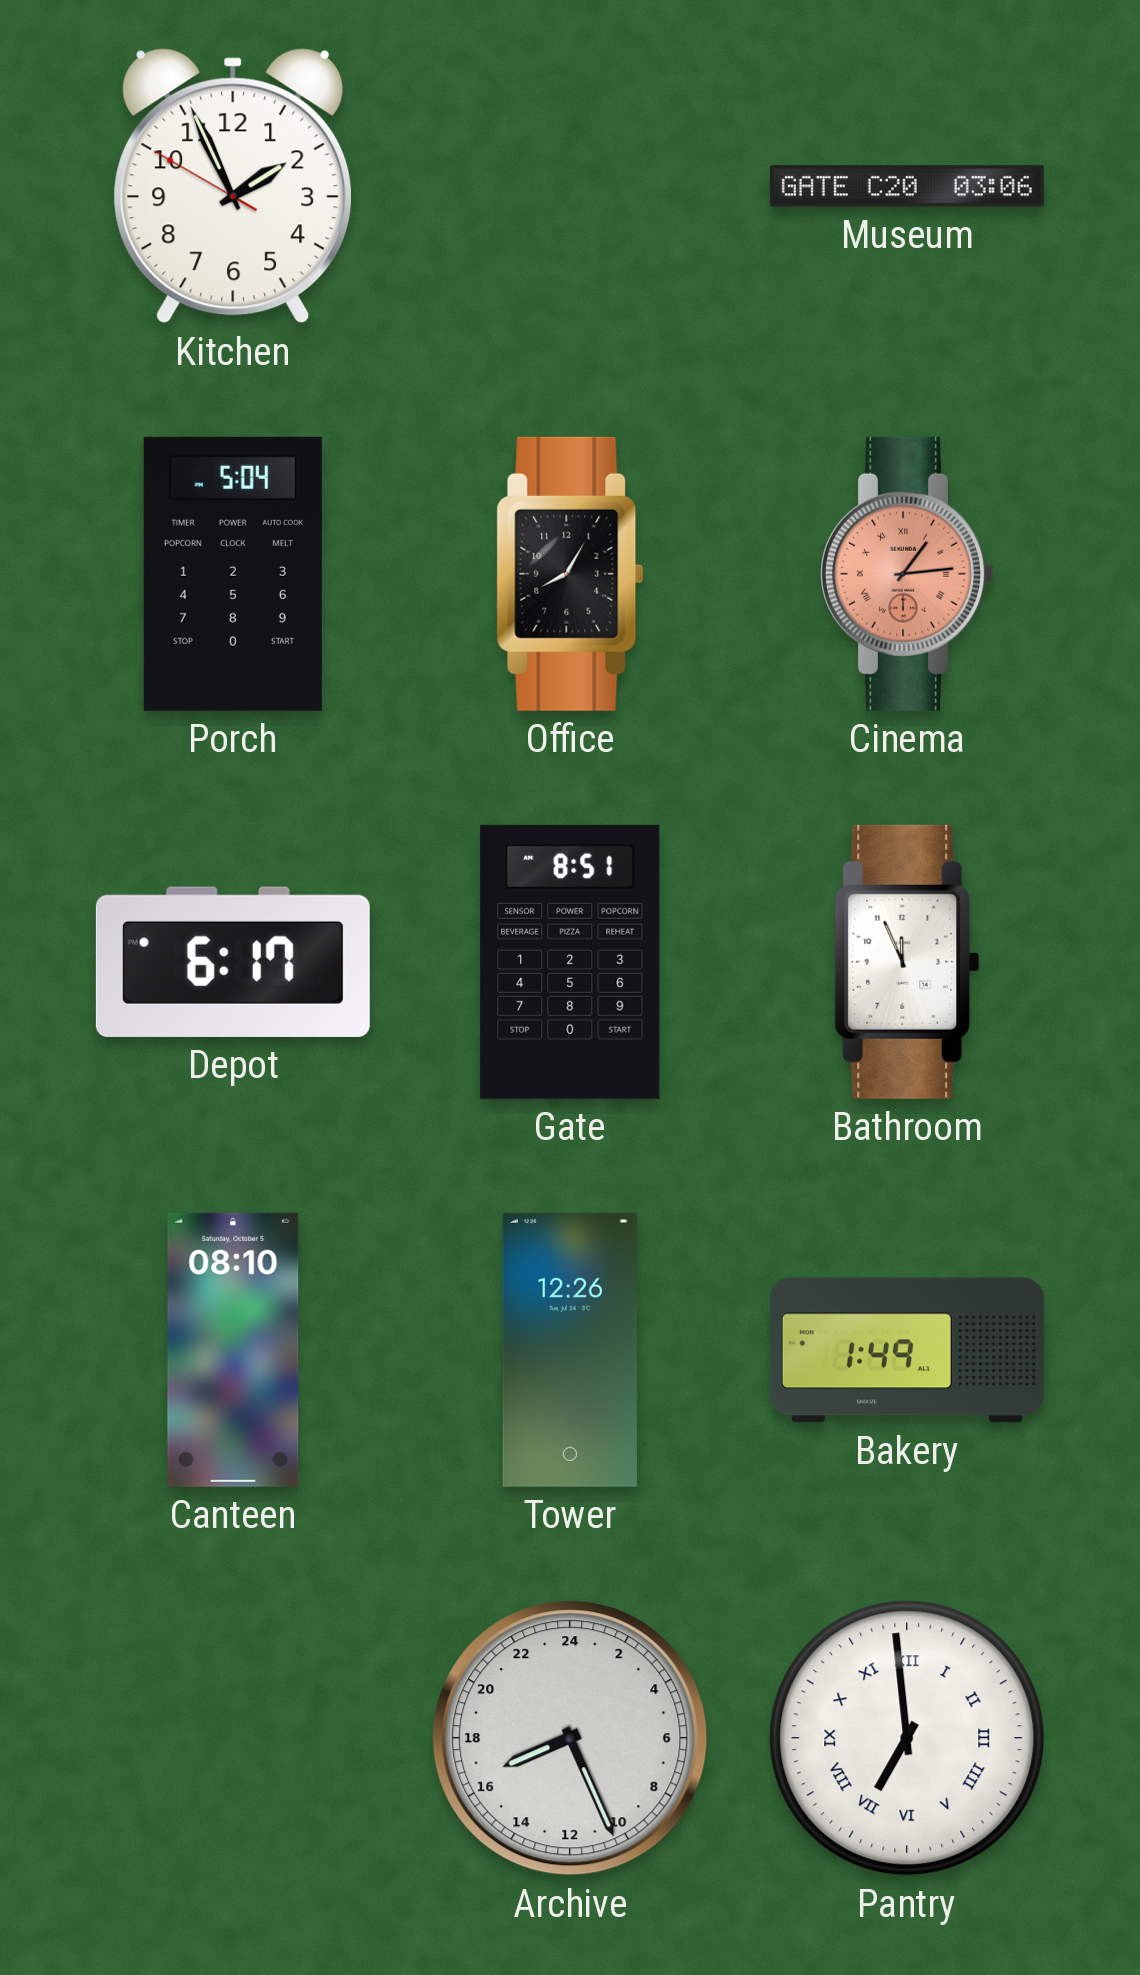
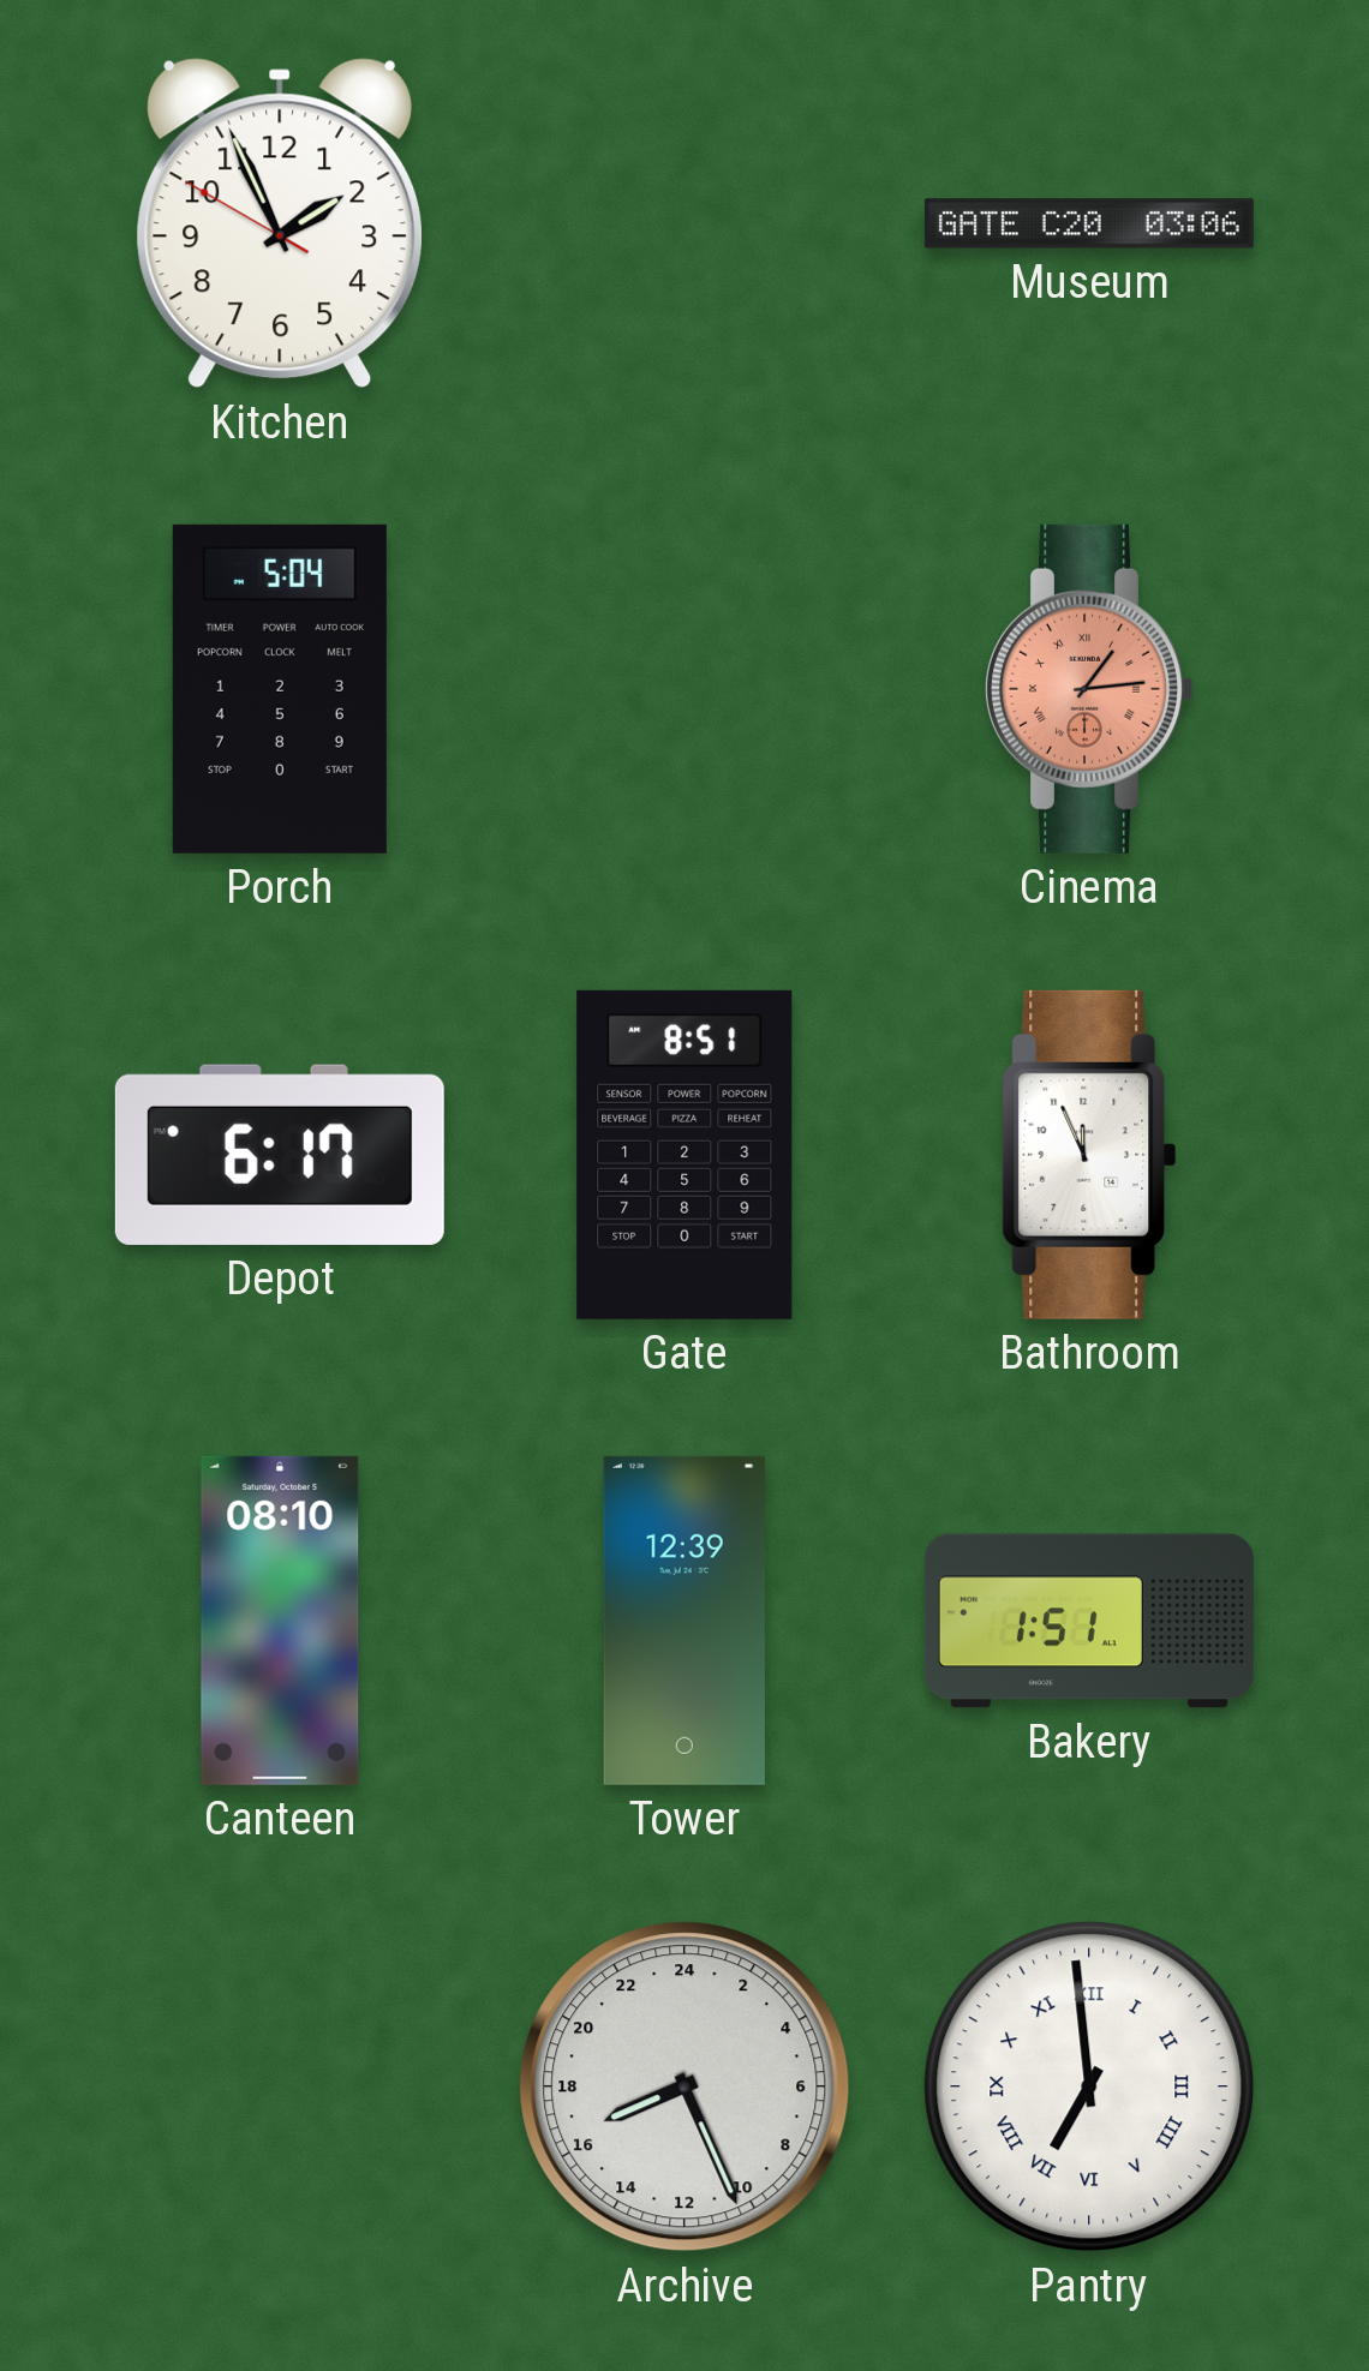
Office: 8:05 -> none (570, 574)
Tower: 12:26 -> 12:39 (684, 1621)
Bakery: 1:49 -> 1:51 (1089, 1621)
